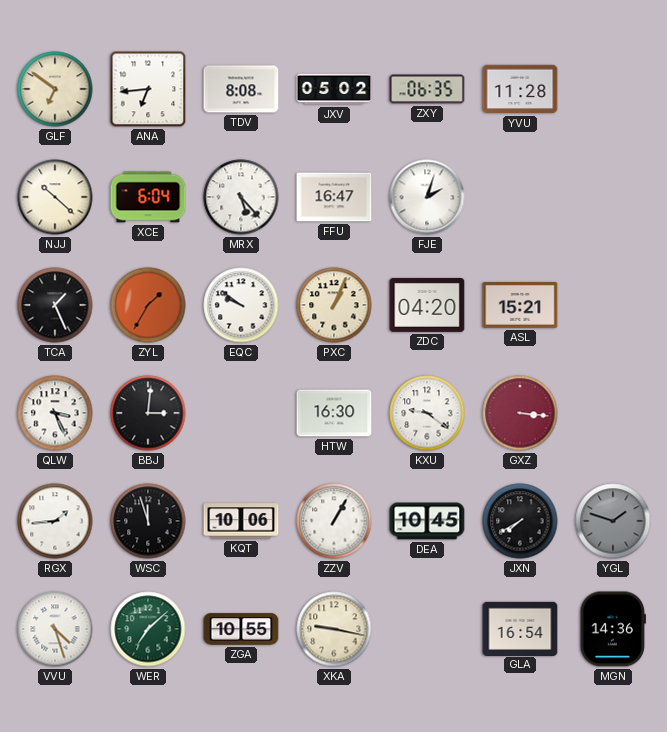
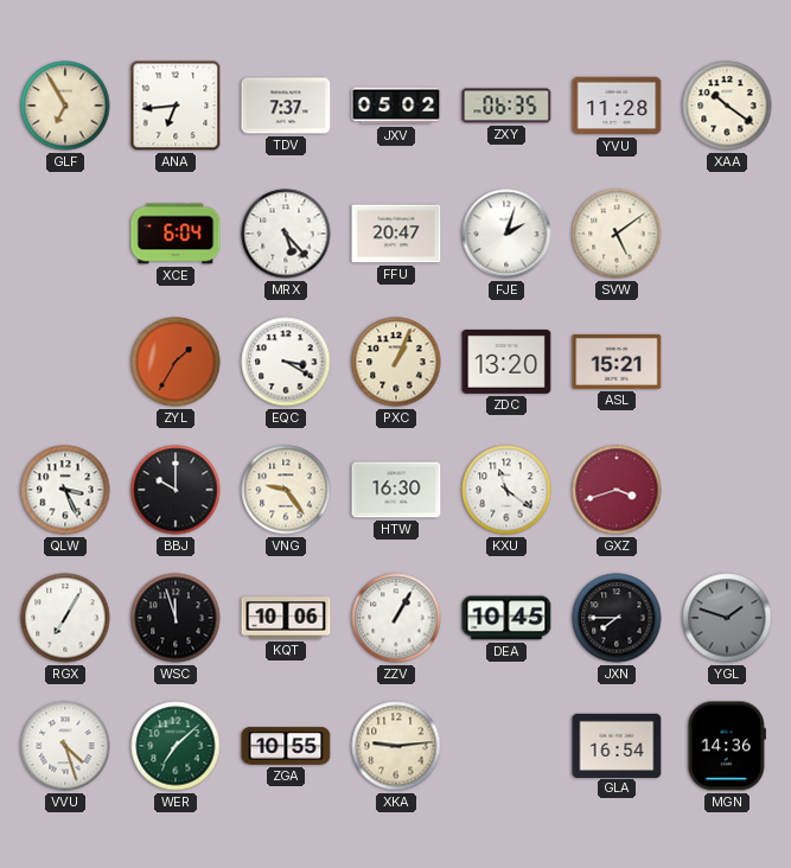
GLF: 6:51 -> 6:55 (65, 106)
TDV: 8:08 -> 7:37 (286, 106)
XAA: none -> 10:21 (727, 106)
NJJ: 10:22 -> none (55, 197)
FFU: 16:47 -> 20:47 (396, 234)
SVW: none -> 5:09 (617, 234)
TCA: 1:26 -> none (55, 305)
EQC: 9:51 -> 3:20 (286, 362)
ZDC: 04:20 -> 13:20 (506, 362)
BBJ: 3:01 -> 10:00 (176, 490)
VNG: none -> 9:24 (286, 490)
KXU: 9:21 -> 11:21 (506, 490)
GXZ: 3:16 -> 3:42 (617, 490)
RGX: 1:44 -> 7:05 (65, 618)
JXN: 7:40 -> 7:45 (617, 618)
XKA: 9:17 -> 9:14 (396, 746)
